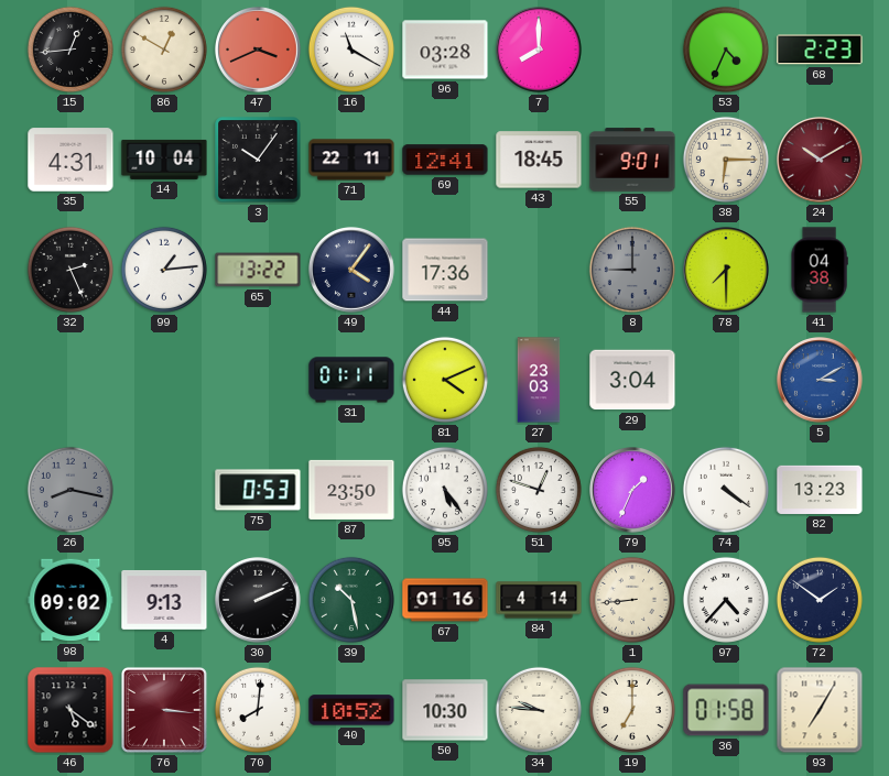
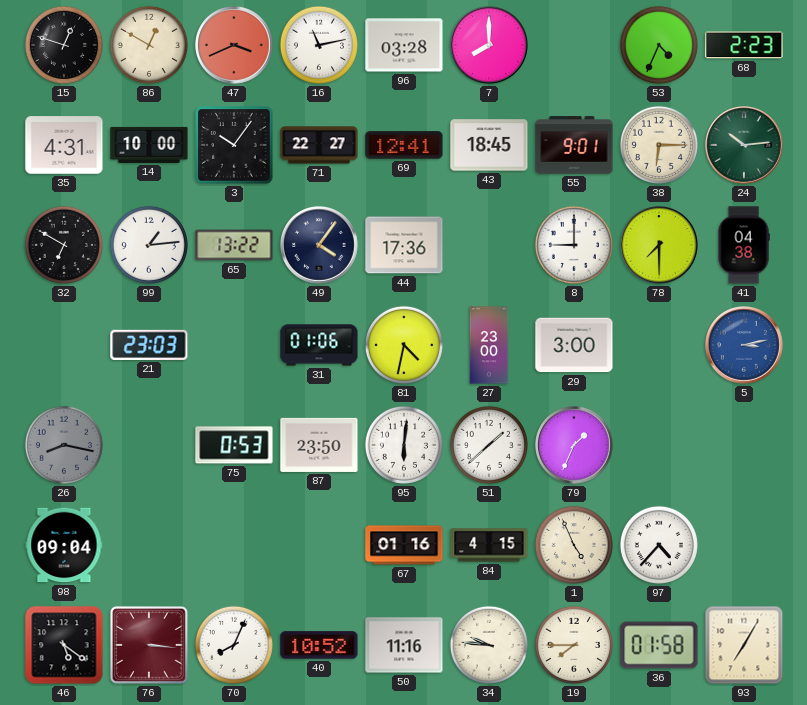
15: 12:44 -> 12:48 (64, 45)
16: 11:20 -> 11:13 (319, 45)
14: 10:04 -> 10:00 (149, 145)
71: 22:11 -> 22:27 (319, 145)
24: 10:10 -> 10:14 (745, 146)
24 dial: burgundy -> green (745, 146)
32: 2:26 -> 6:50 (64, 245)
8 dial: grey -> white (574, 245)
21: none -> 23:03 (149, 345)
31: 01:11 -> 01:06 (319, 345)
81: 4:11 -> 4:32 (404, 345)
27: 23:03 -> 23:00 (489, 345)
29: 3:04 -> 3:00 (574, 345)
5: 3:10 -> 3:13 (745, 346)
95: 5:24 -> 6:01 (404, 445)
51: 12:48 -> 1:38 (489, 445)
74: 4:21 -> none (726, 490)
82: 13:23 -> none (820, 490)
98: 09:02 -> 09:04 (64, 545)
4: 9:13 -> none (164, 600)
30: 2:11 -> none (259, 601)
39: 10:28 -> none (351, 600)
84: 4:14 -> 4:15 (489, 545)
1: 8:44 -> 4:56 (574, 545)
72: 1:51 -> none (820, 600)
70: 8:01 -> 8:04 (234, 645)
50: 10:30 -> 11:16 (404, 645)
19: 7:00 -> 7:45 (574, 645)
